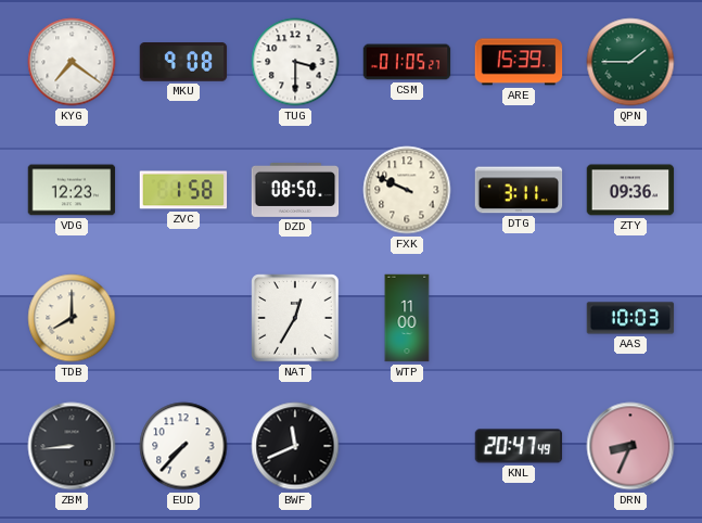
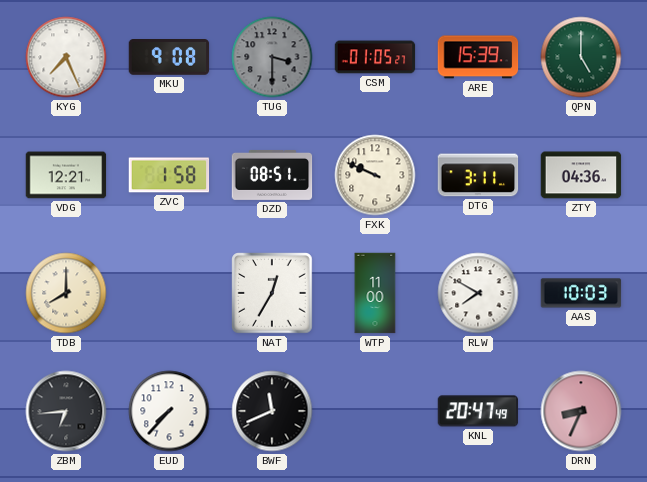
KYG: 7:21 -> 7:26 (66, 57)
TUG dial: white -> grey (272, 57)
QPN: 1:45 -> 5:00 (581, 57)
VDG: 12:23 -> 12:21 (66, 175)
DZD: 08:50 -> 08:51 (272, 175)
ZTY: 09:36 -> 04:36 (581, 175)
RLW: none -> 7:50 (478, 293)
ZBM: 8:44 -> 6:44 (66, 411)
